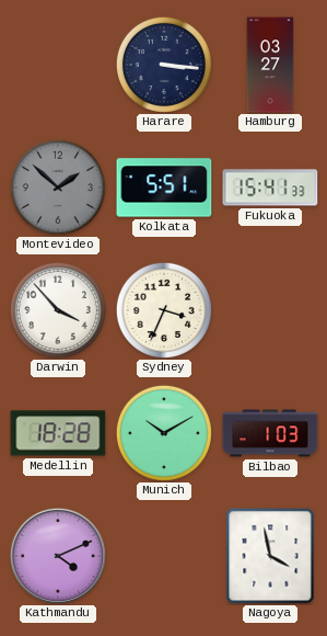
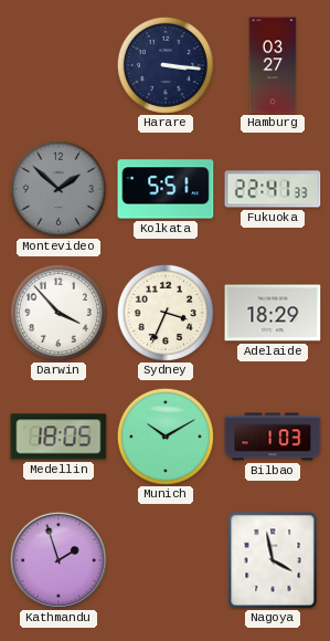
Fukuoka: 15:41 -> 22:41 (273, 189)
Adelaide: none -> 18:29 (273, 313)
Medellin: 18:28 -> 18:05 (58, 437)
Kathmandu: 4:11 -> 1:57 (58, 560)
